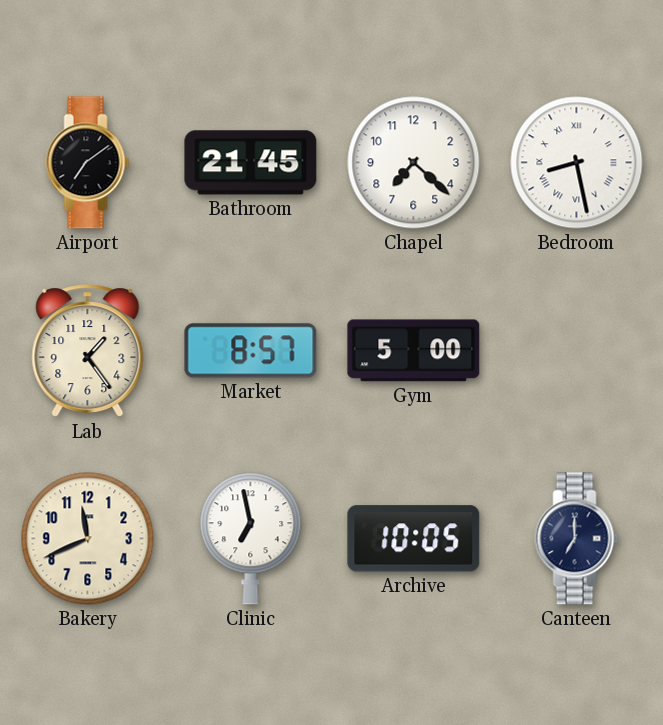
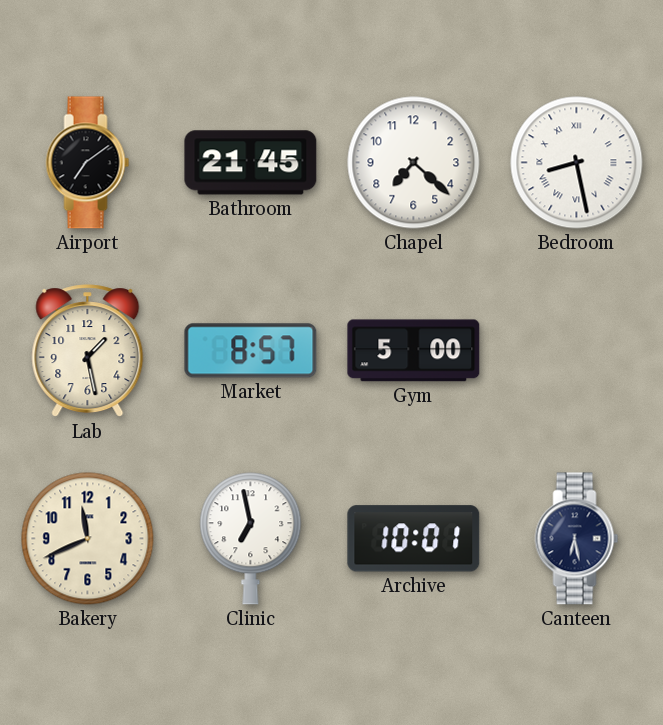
Lab: 1:24 -> 1:28 (88, 351)
Archive: 10:05 -> 10:01 (414, 539)
Canteen: 7:00 -> 6:28 (577, 539)
